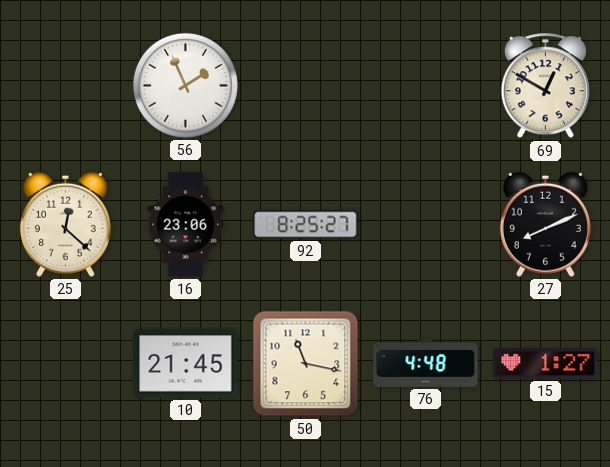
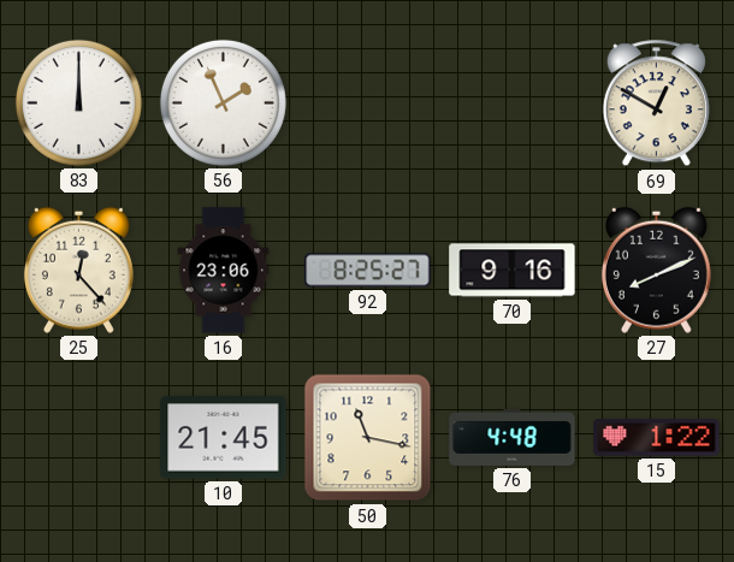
83: none -> 12:00 (78, 102)
25: 12:22 -> 12:23 (78, 270)
70: none -> 9:16 (513, 271)
15: 1:27 -> 1:22 (657, 438)
